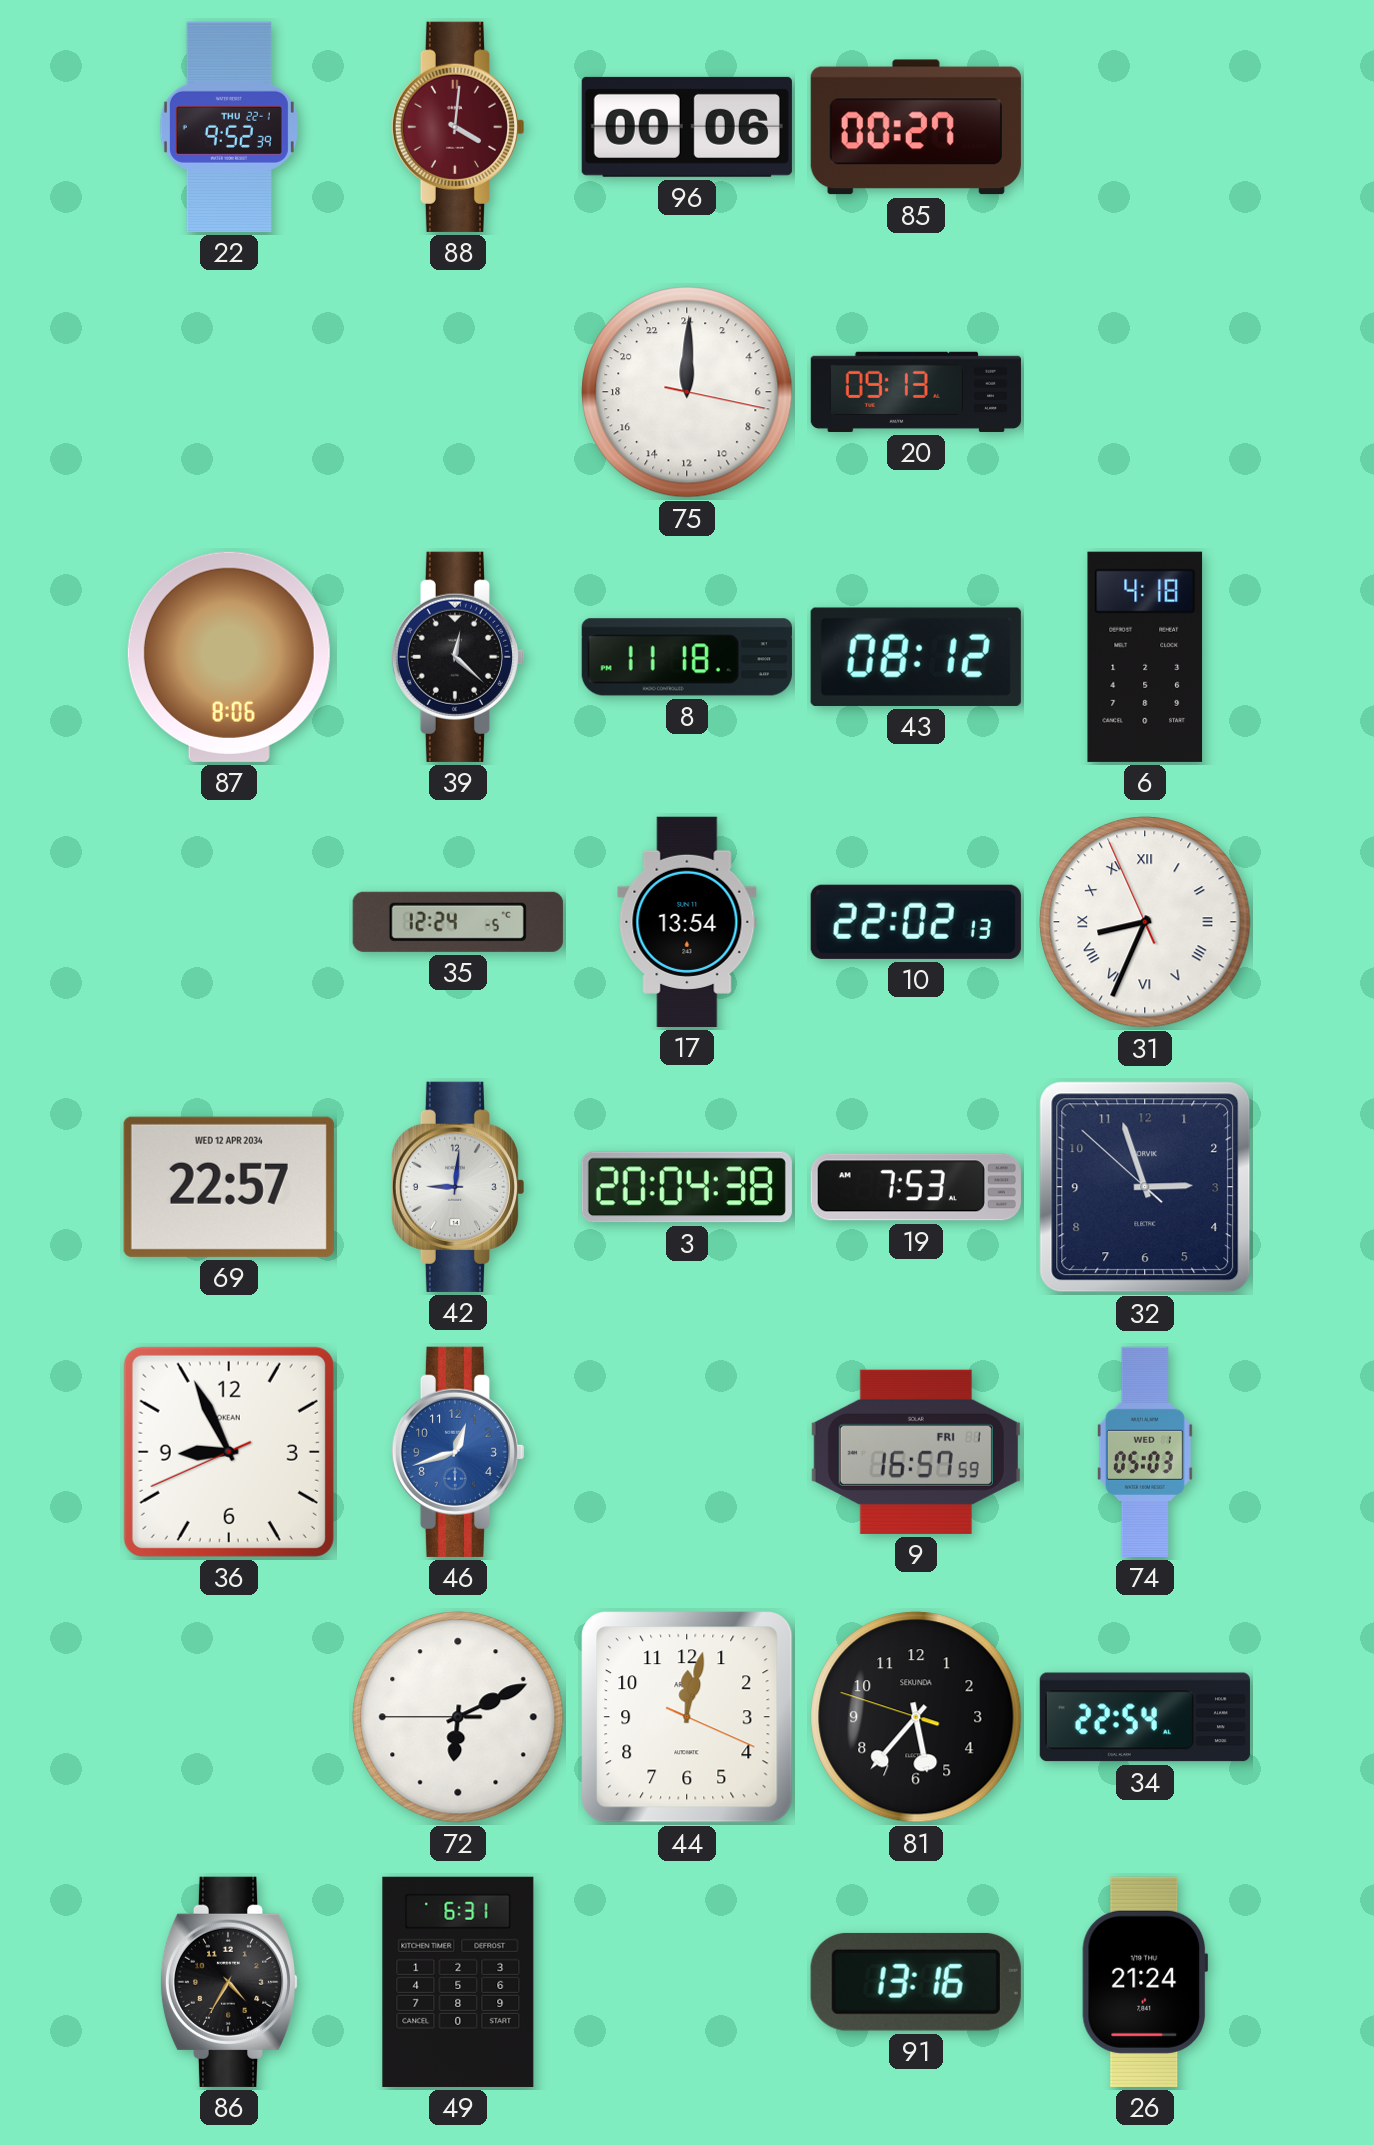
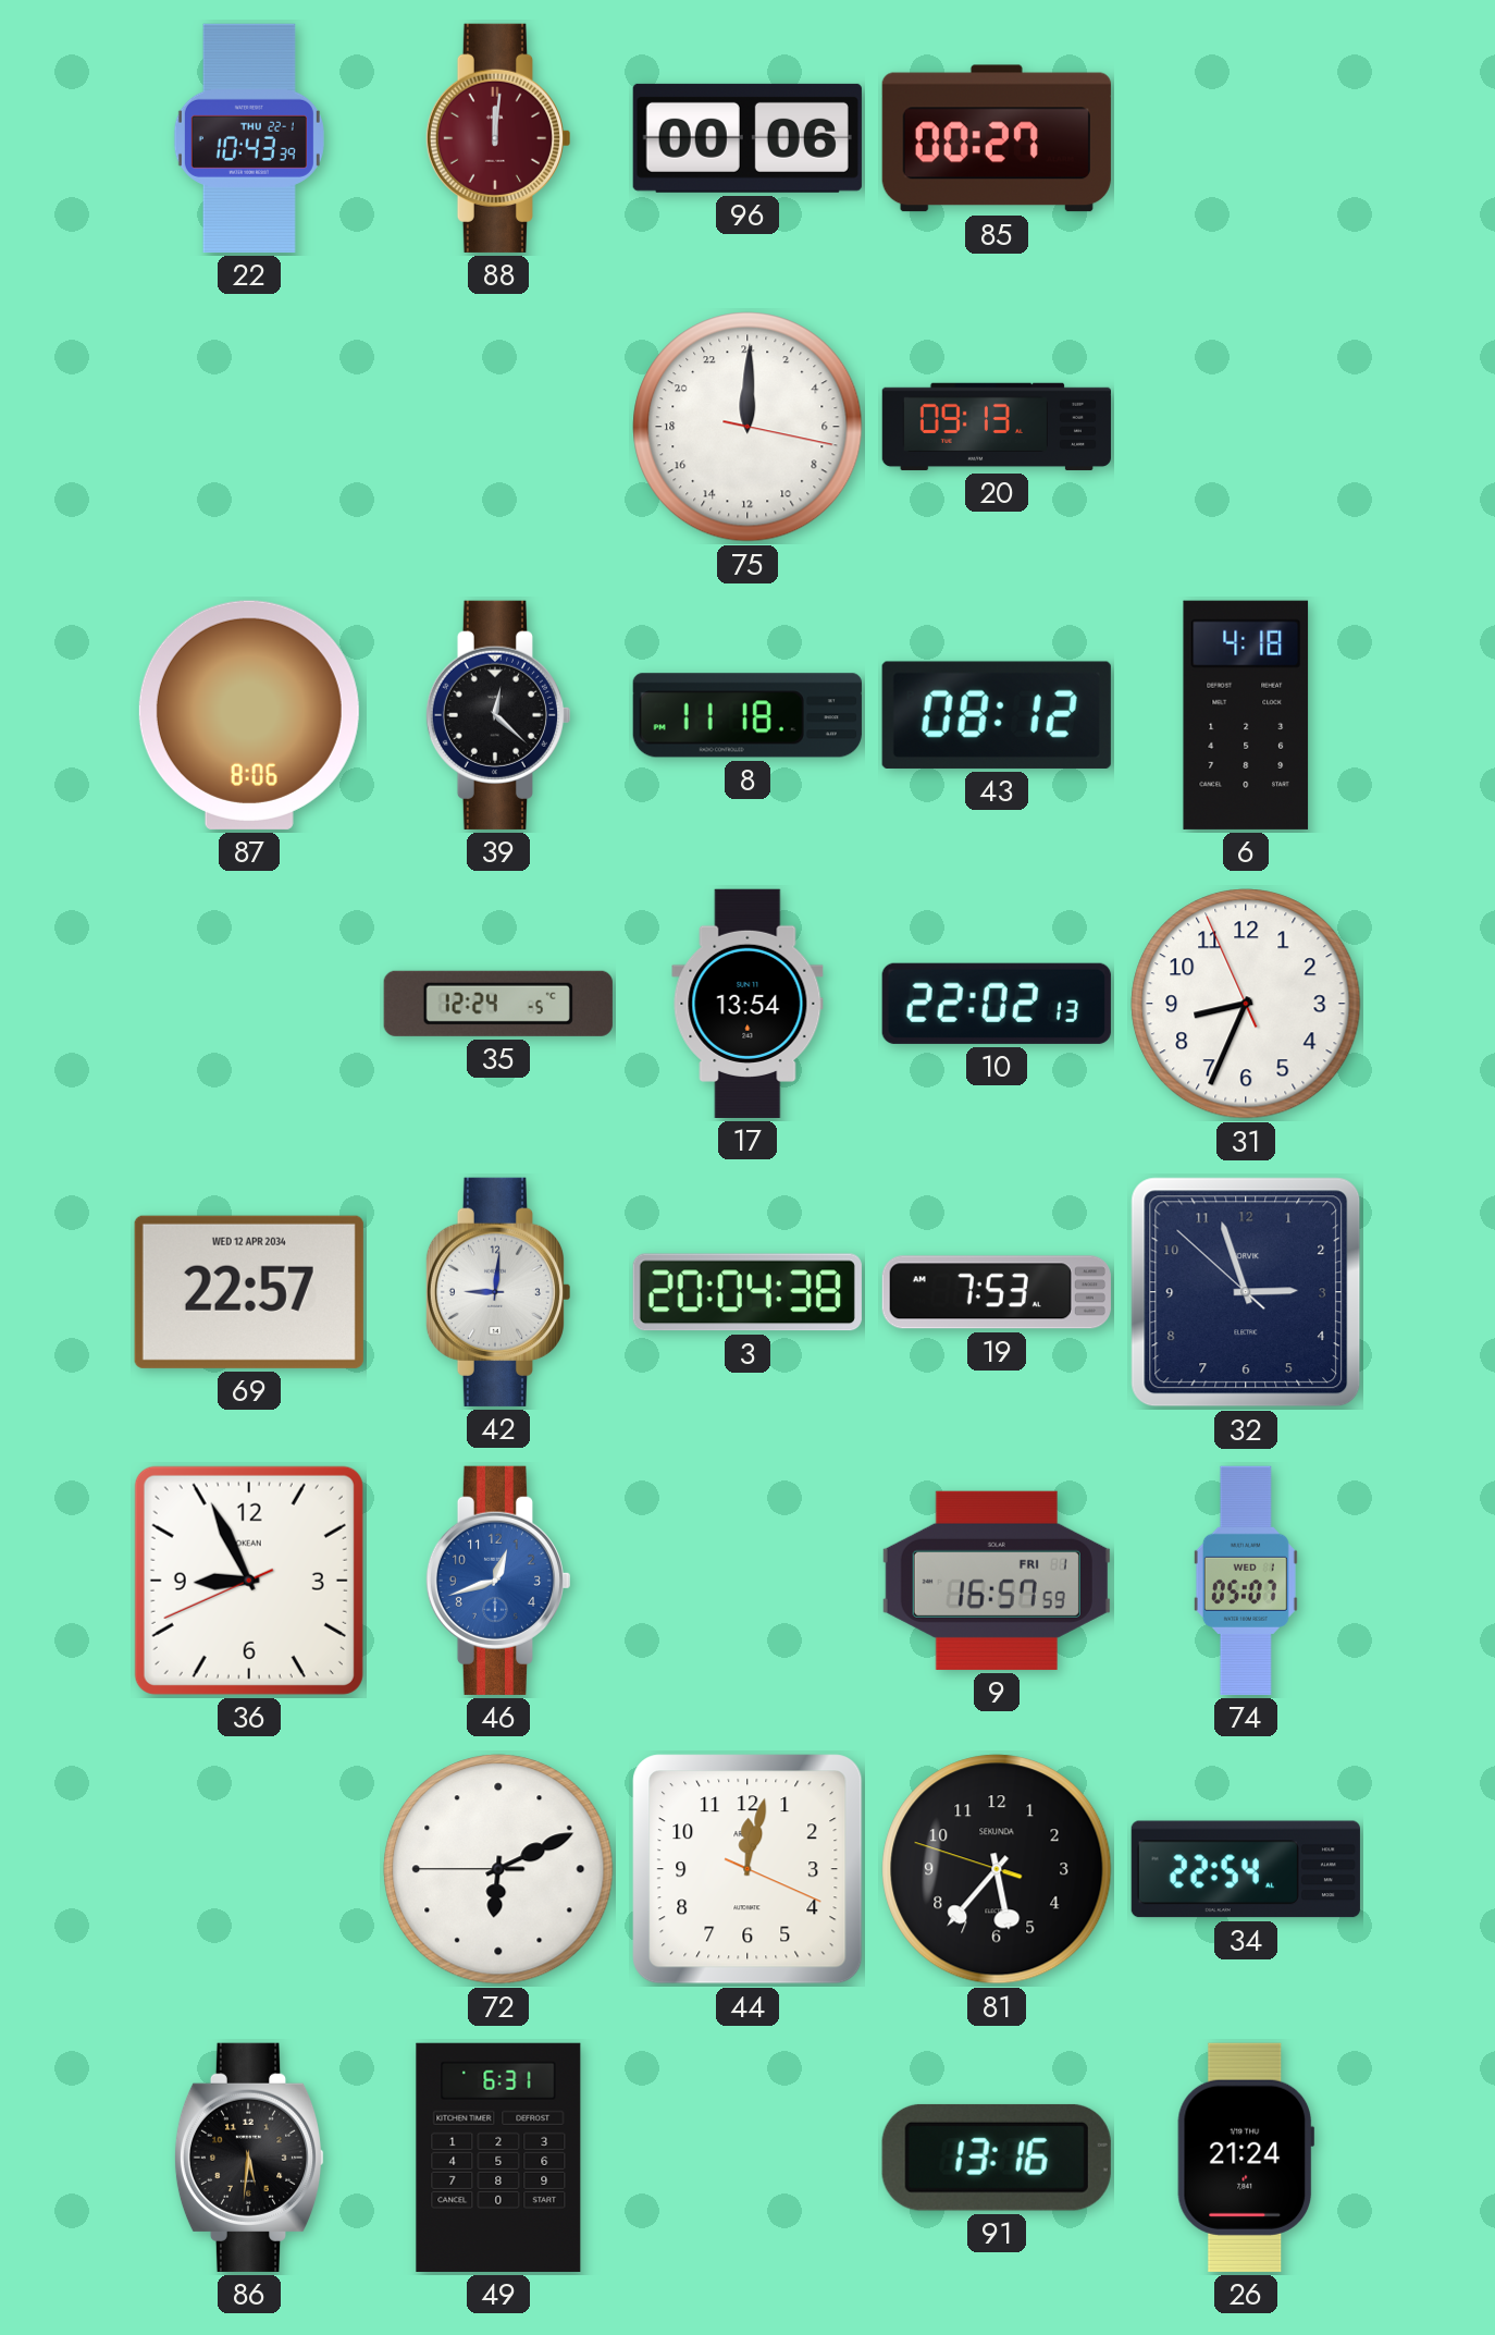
22: 9:52 -> 10:43 (249, 138)
88: 4:01 -> 12:01 (497, 138)
31 numerals: Roman -> Arabic (1246, 1004)
74: 05:03 -> 05:07 (1246, 1581)
86: 4:35 -> 5:31 (249, 2158)
